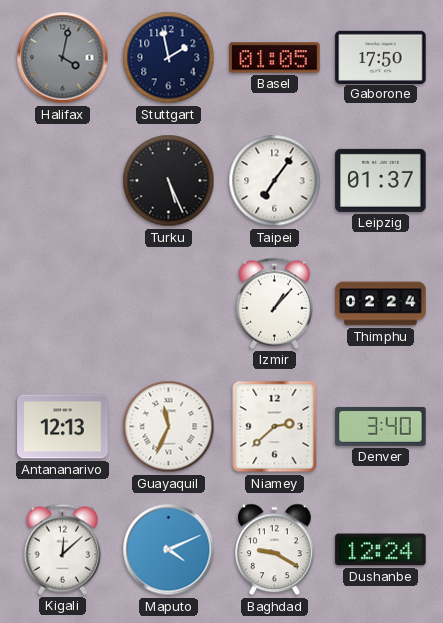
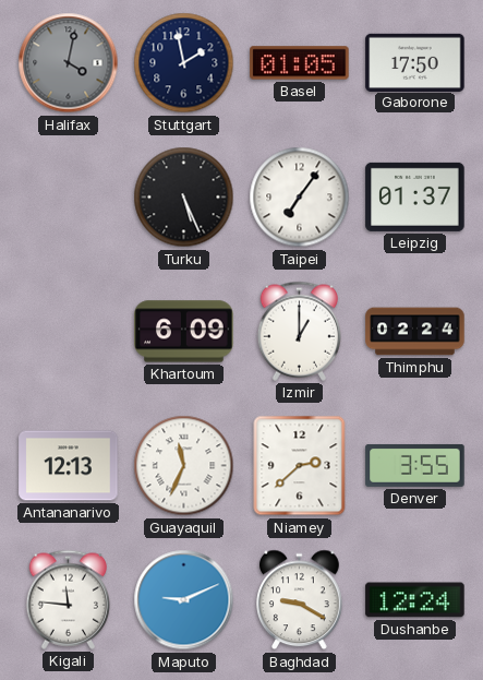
Khartoum: none -> 6:09 (184, 332)
Izmir: 1:07 -> 1:00 (300, 331)
Denver: 3:40 -> 3:55 (415, 465)
Kigali: 12:08 -> 11:46 (69, 599)
Maputo: 4:11 -> 9:11 (184, 600)
